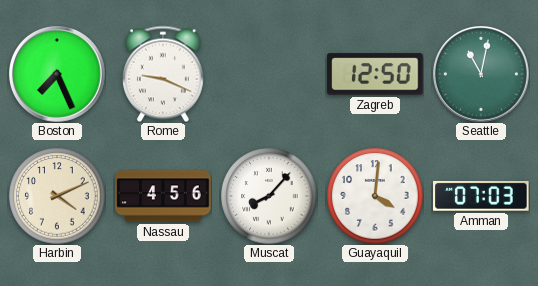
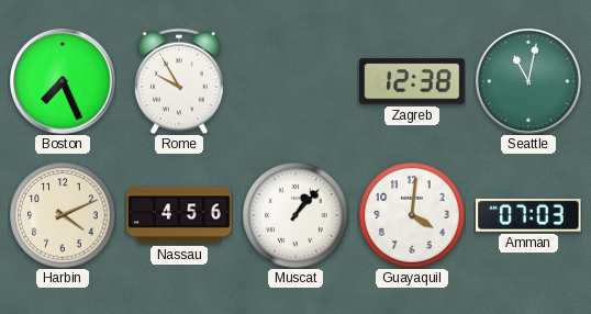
Rome: 9:19 -> 9:55 (179, 81)
Zagreb: 12:50 -> 12:38 (412, 81)
Muscat: 8:07 -> 1:07 (295, 215)
